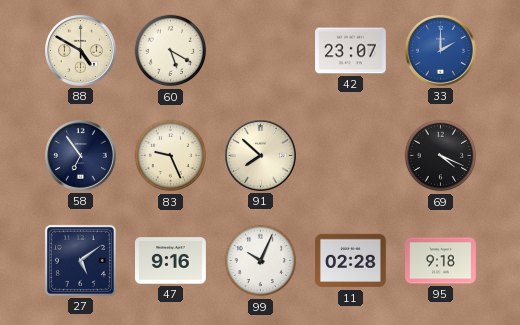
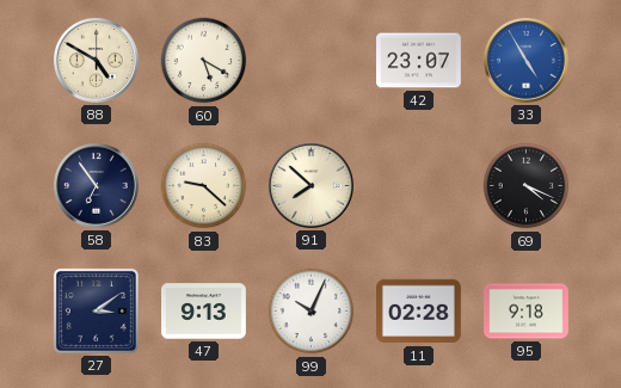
33: 2:00 -> 4:55 (527, 61)
83: 9:26 -> 9:22 (204, 186)
27: 5:09 -> 3:09 (96, 310)
47: 9:16 -> 9:13 (204, 312)
